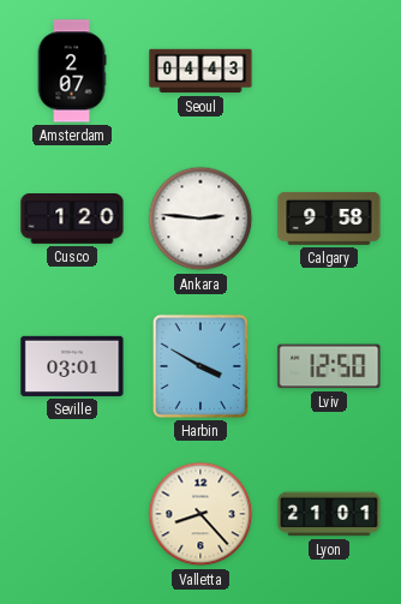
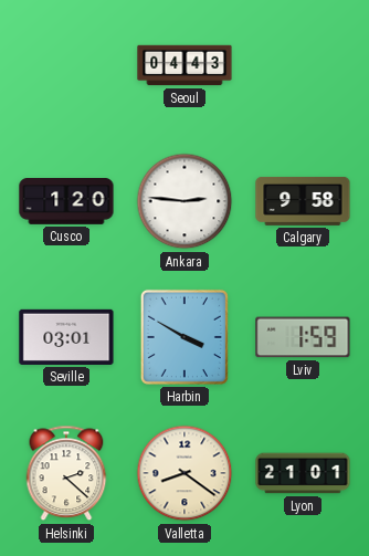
Amsterdam: 2:07 -> none (72, 71)
Lviv: 12:50 -> 1:59 (303, 337)
Helsinki: none -> 2:22 (66, 473)
Valletta: 8:23 -> 8:21 (184, 473)
